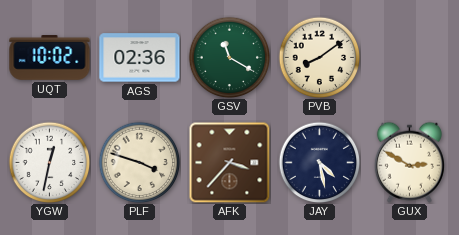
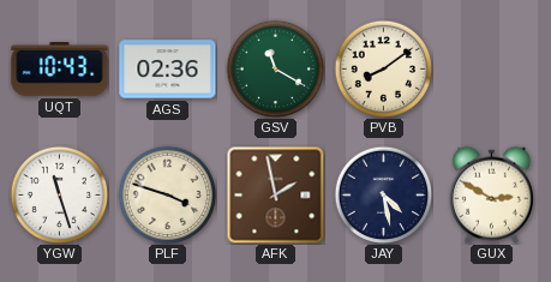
UQT: 10:02 -> 10:43 (60, 70)
YGW: 12:32 -> 11:27 (59, 194)
AFK: 3:37 -> 1:58 (275, 194)
